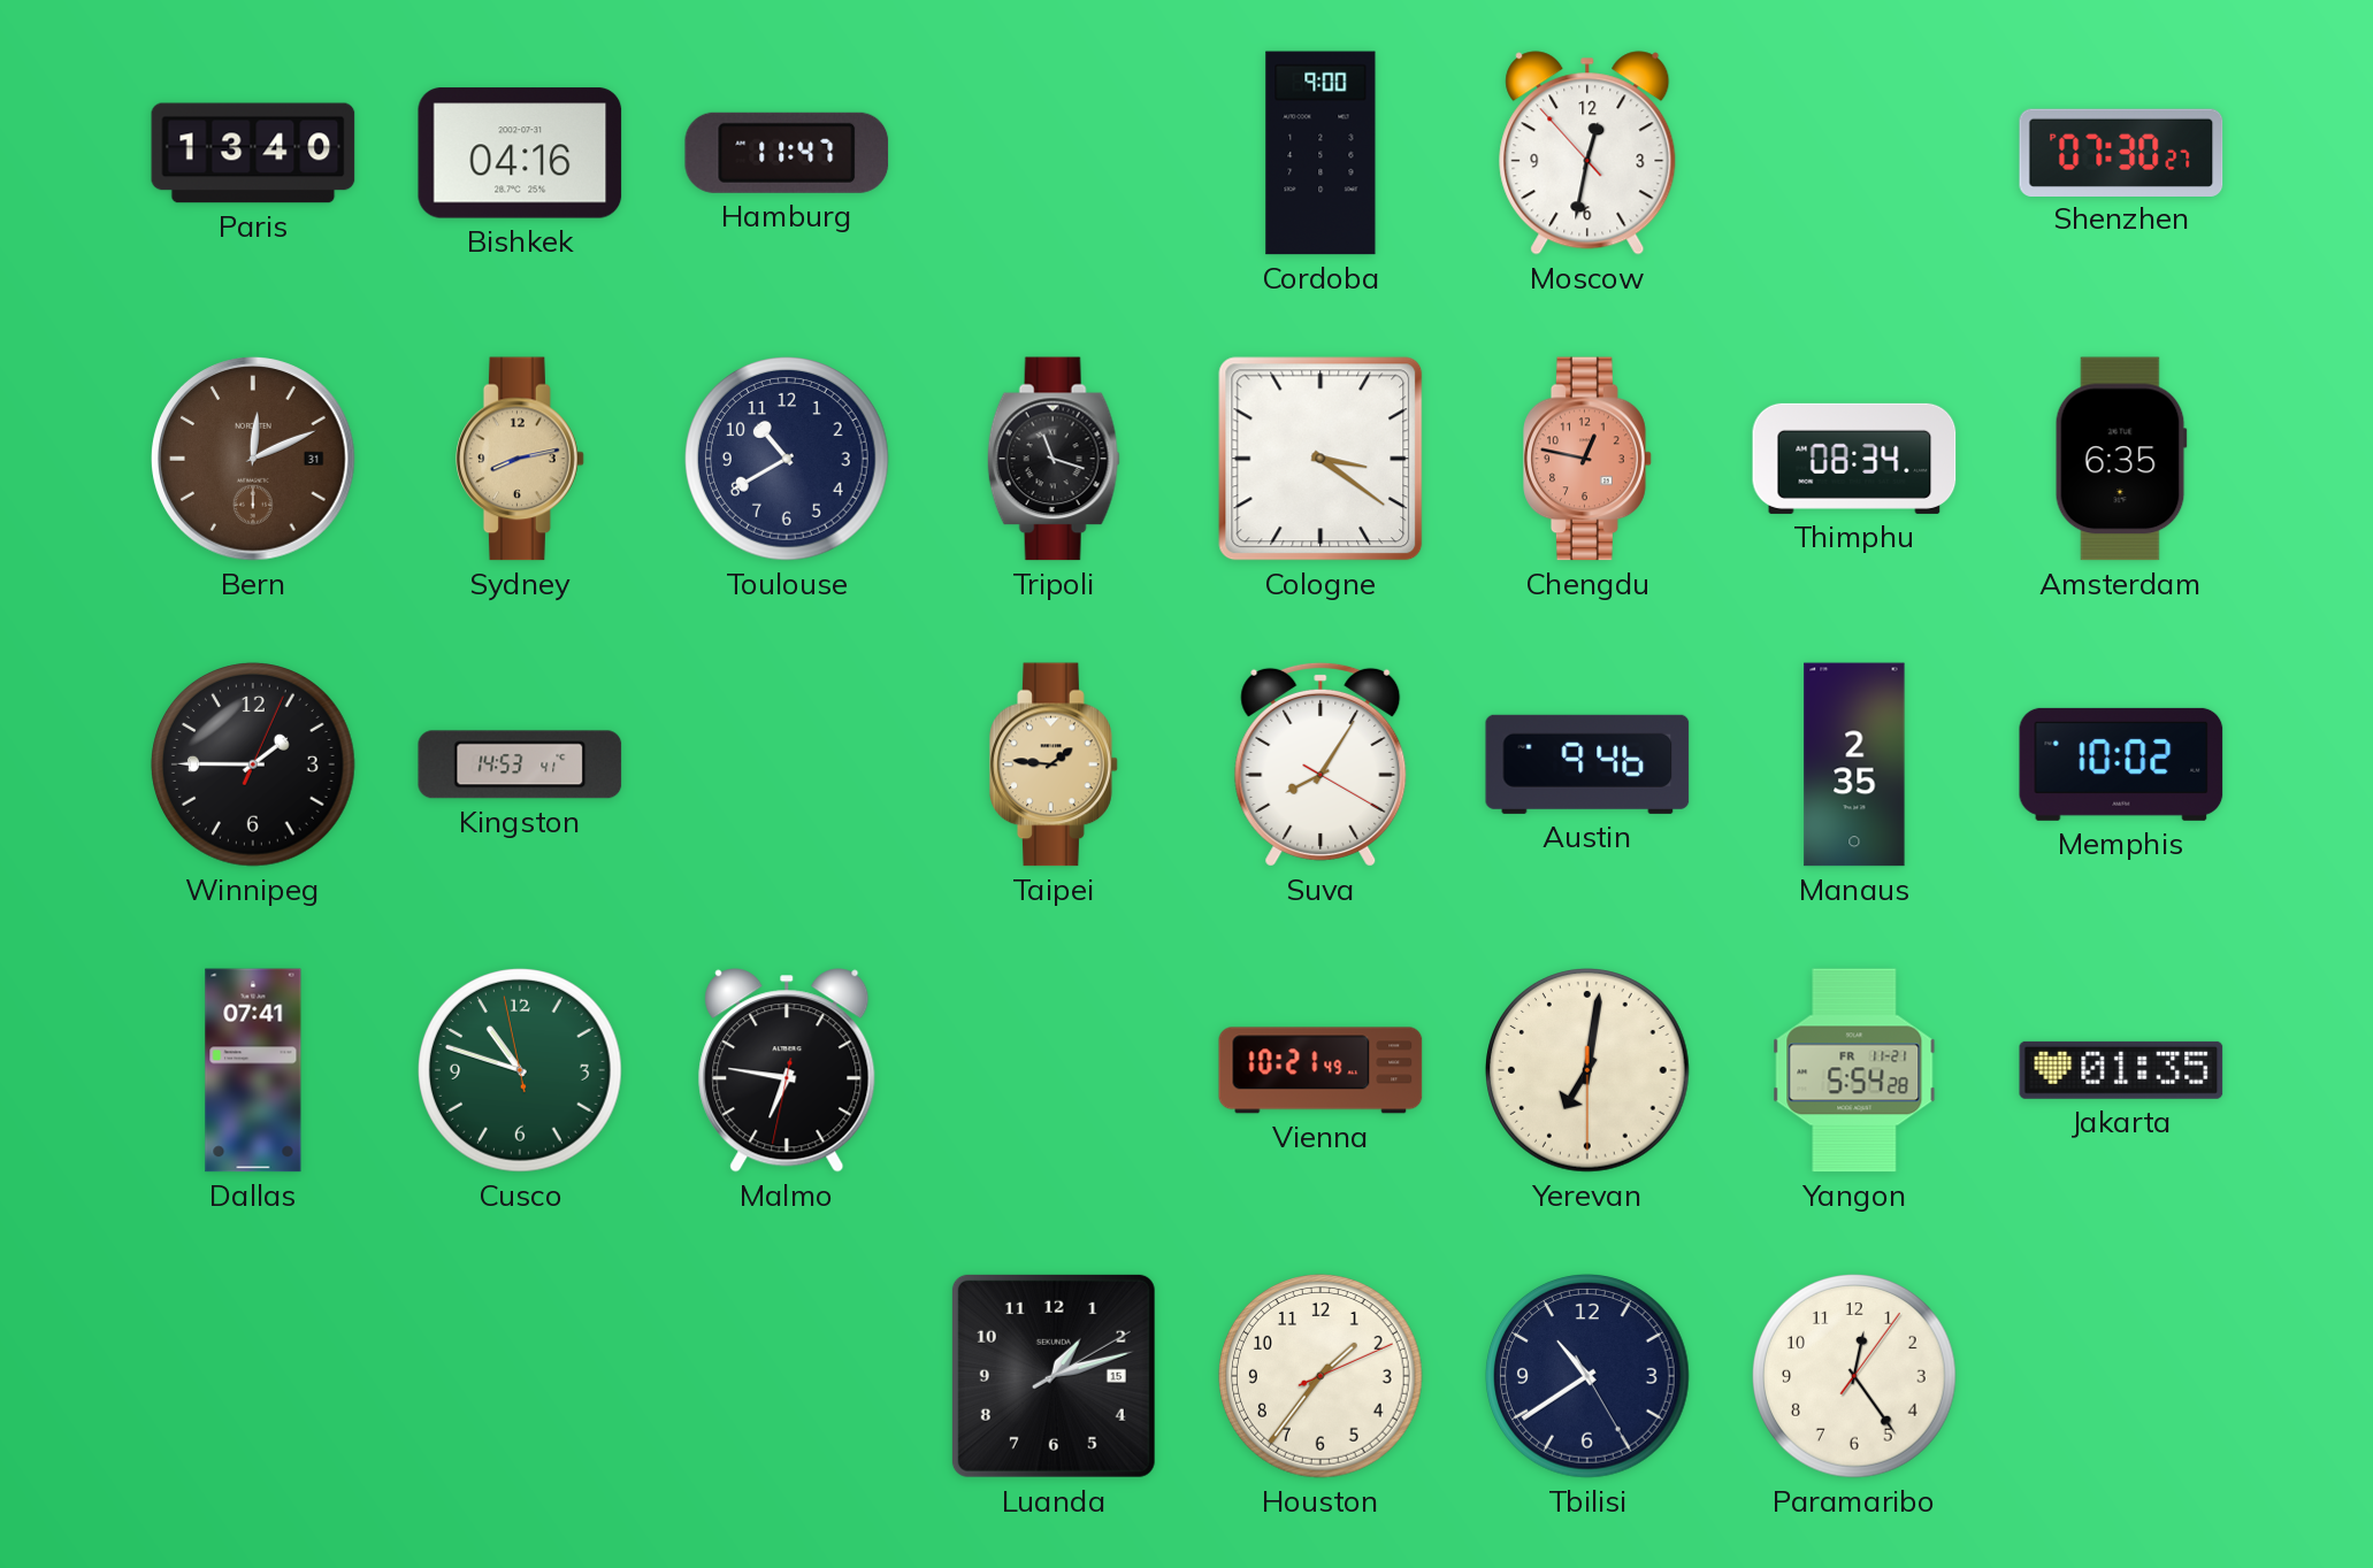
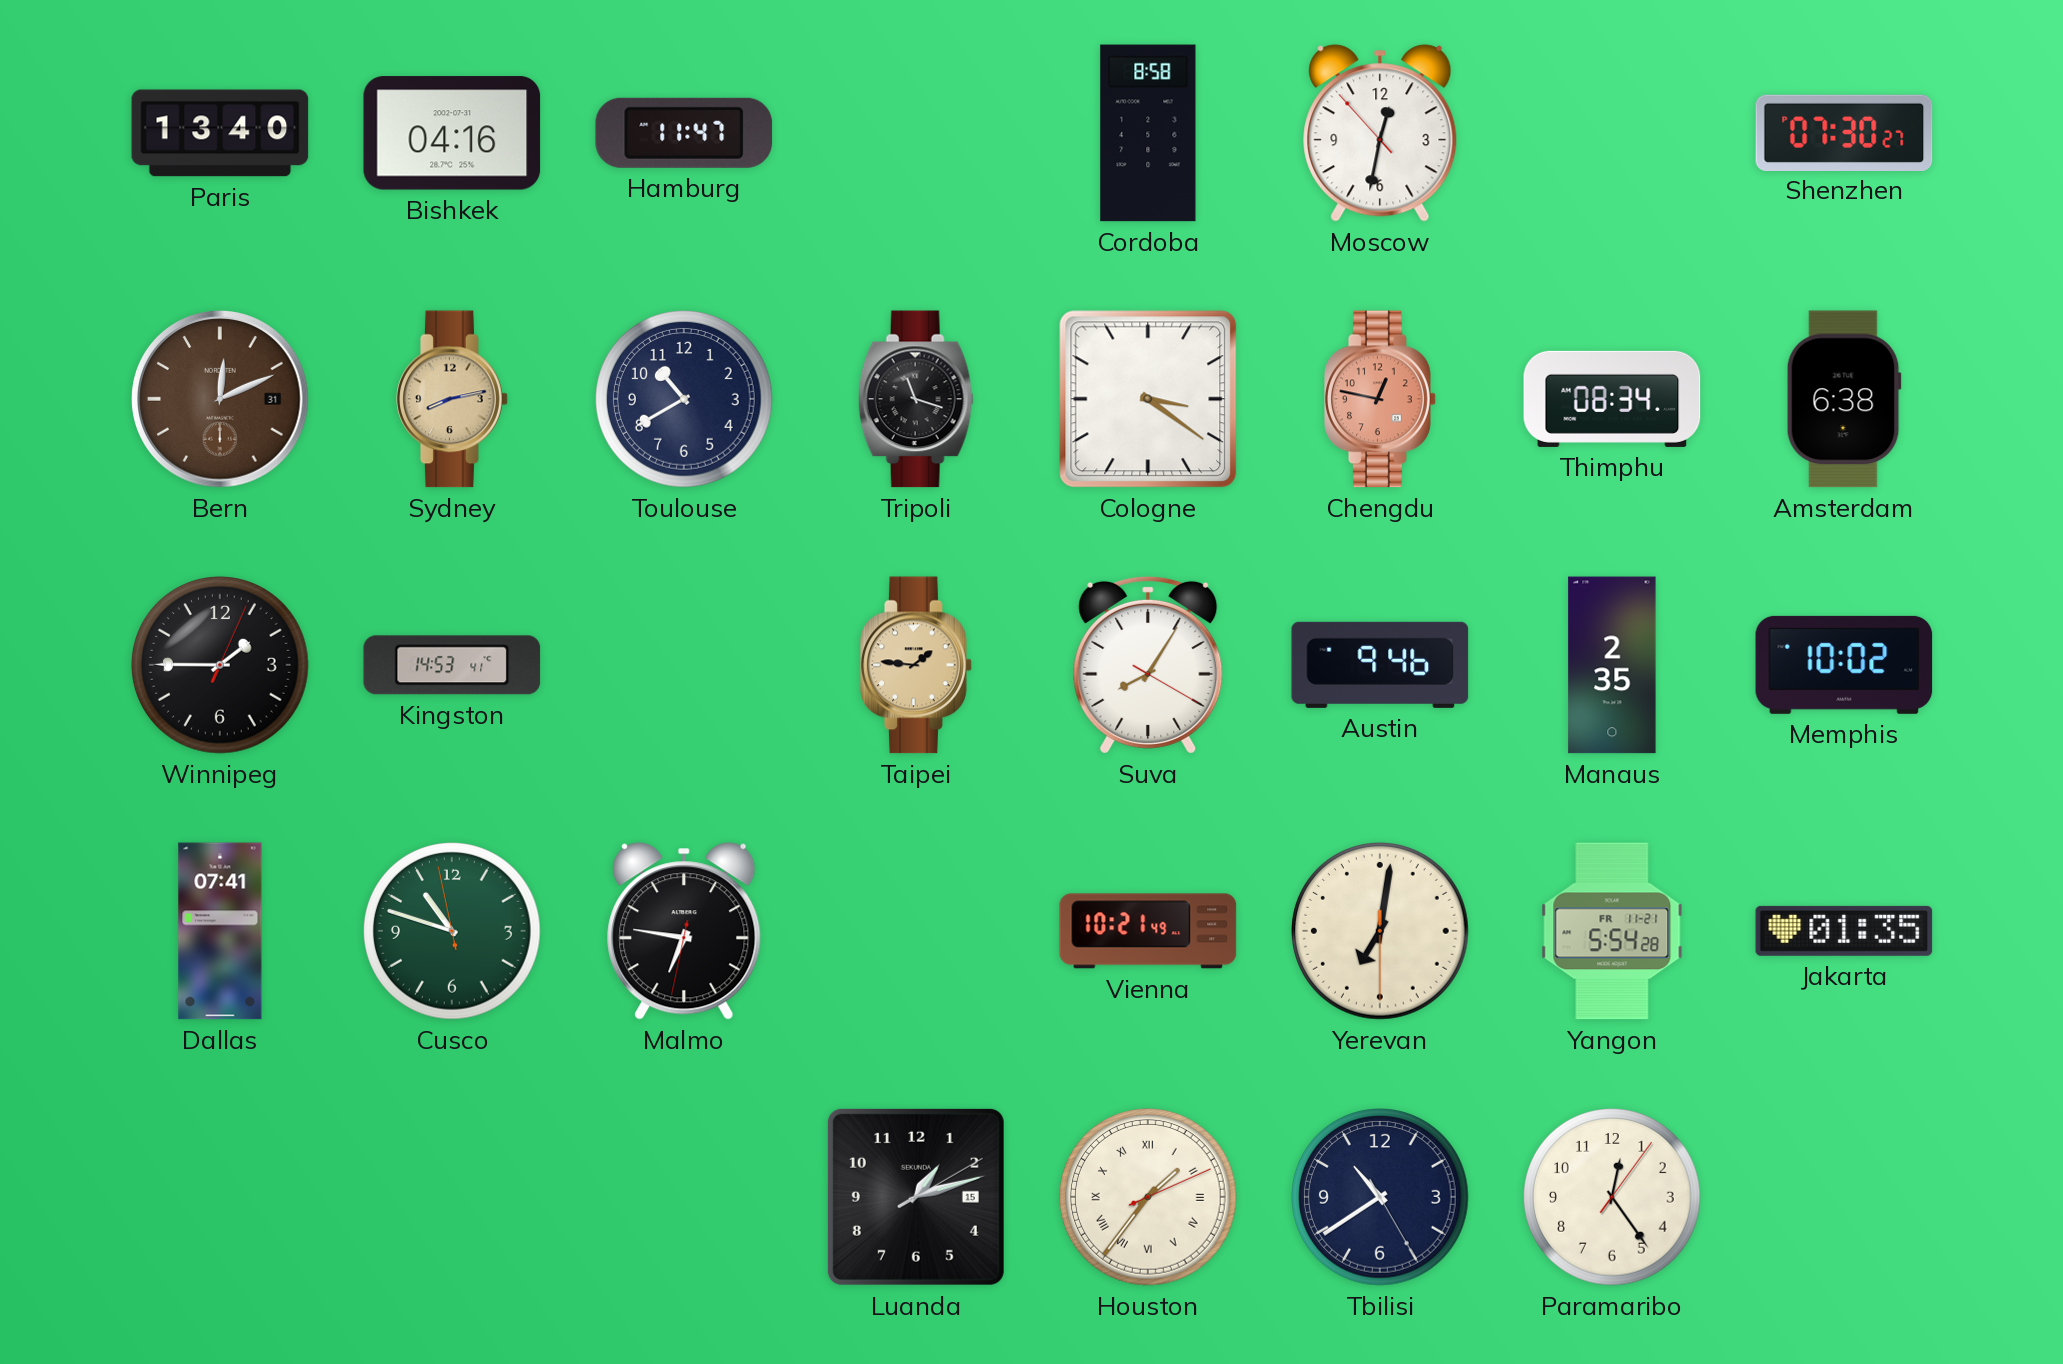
Cordoba: 9:00 -> 8:58 (1148, 133)
Amsterdam: 6:35 -> 6:38 (1844, 399)
Houston numerals: Arabic -> Roman (1149, 1198)
